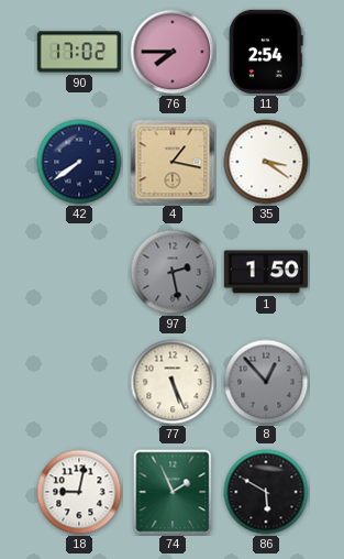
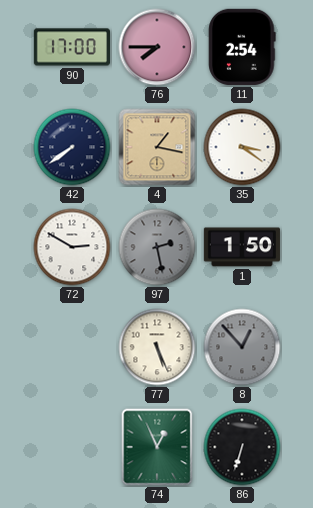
90: 17:02 -> 17:00 (71, 47)
72: none -> 2:50 (72, 247)
18: 9:02 -> none (79, 492)
74: 1:56 -> 12:56 (157, 447)
86: 5:50 -> 6:33 (242, 447)
